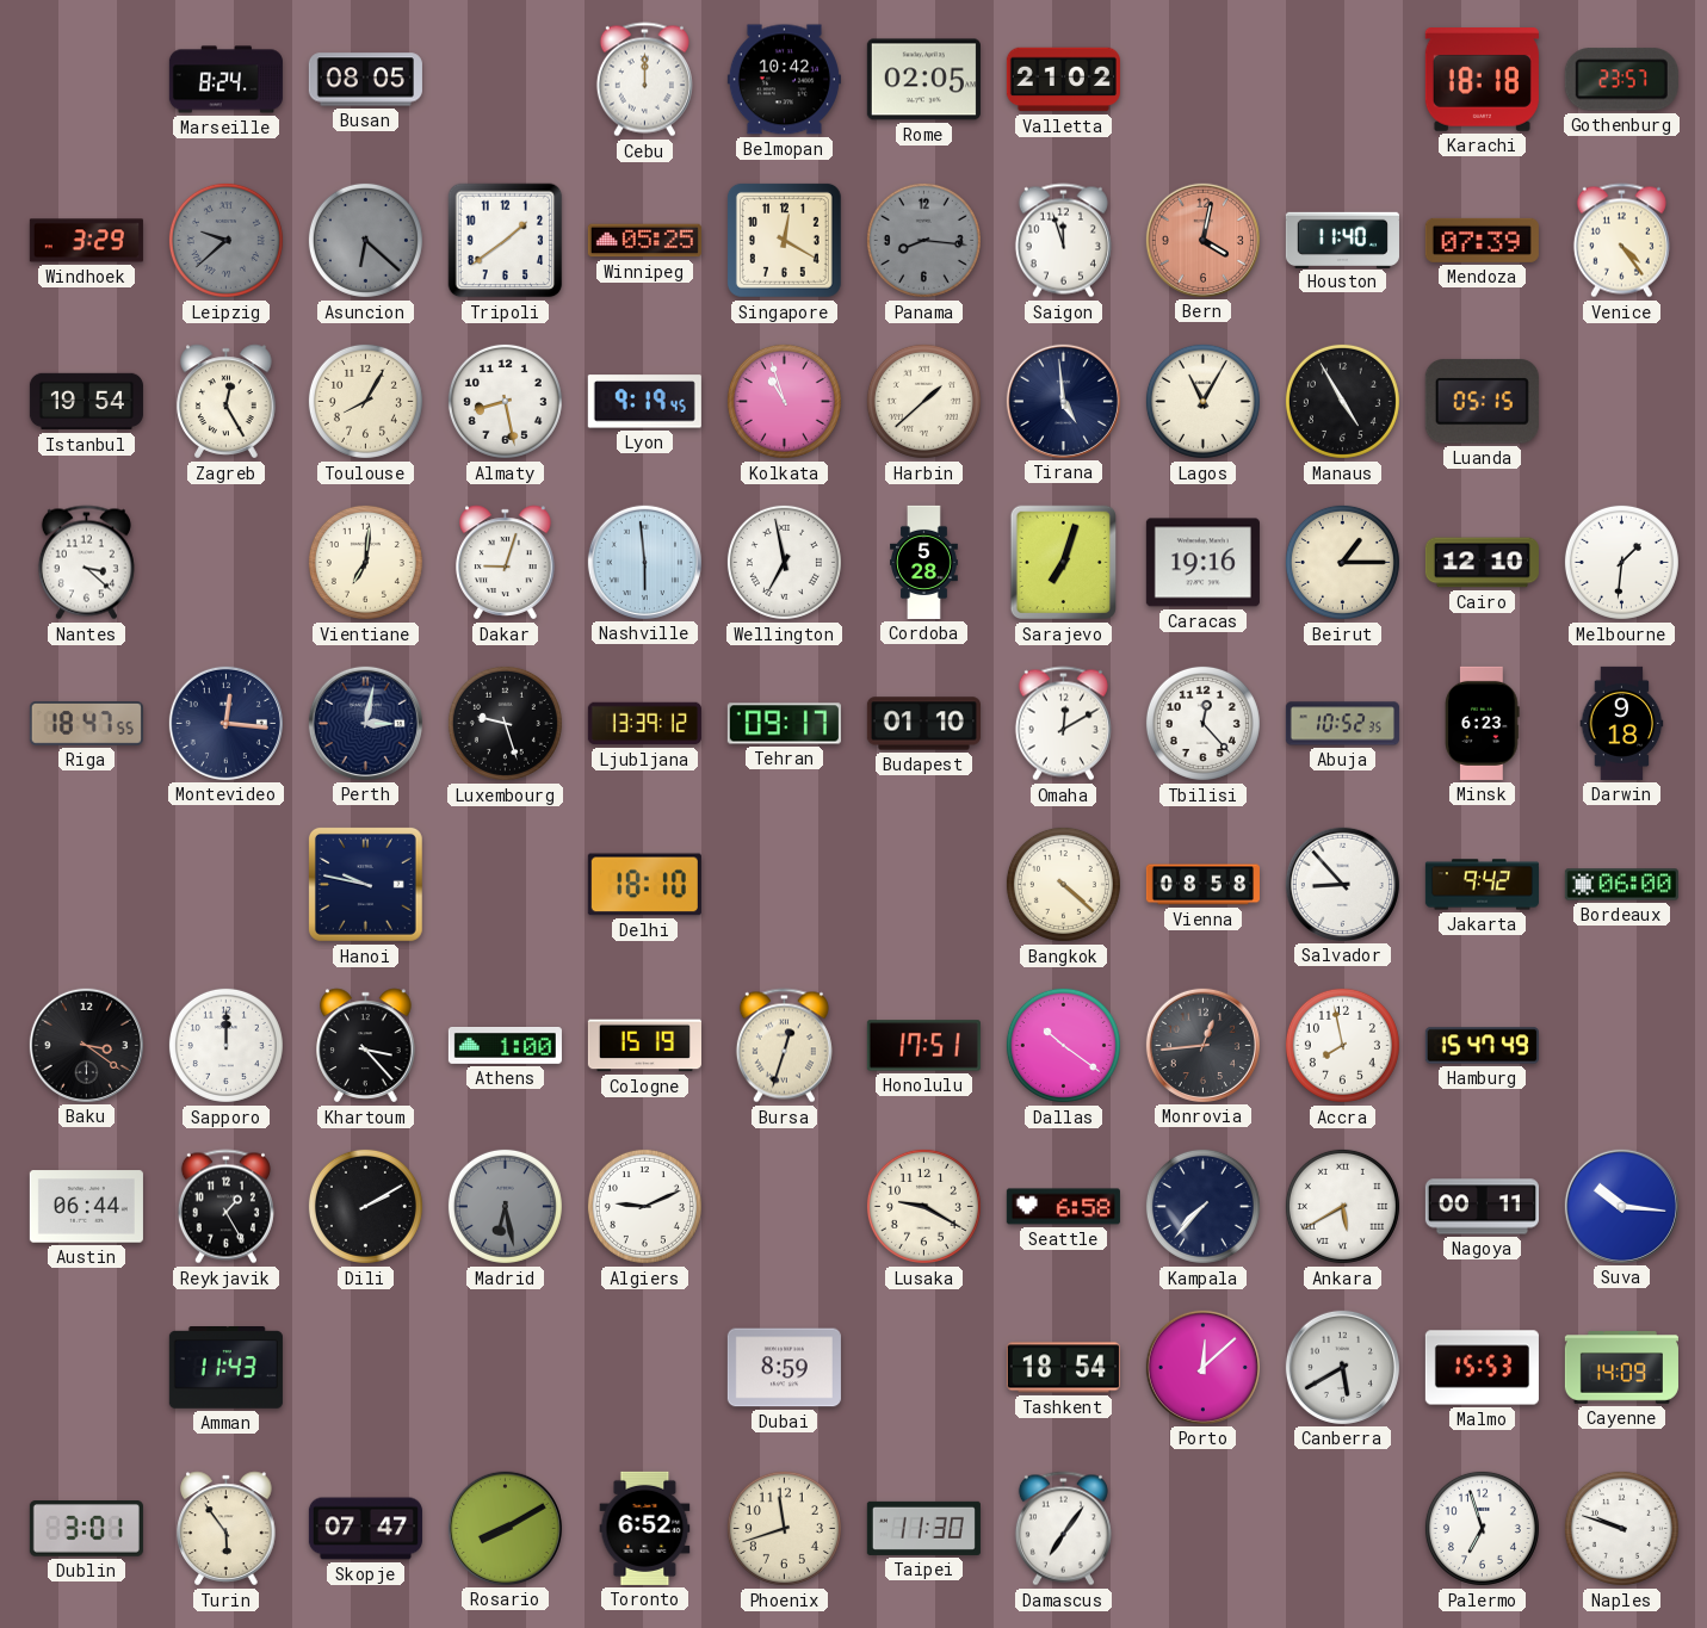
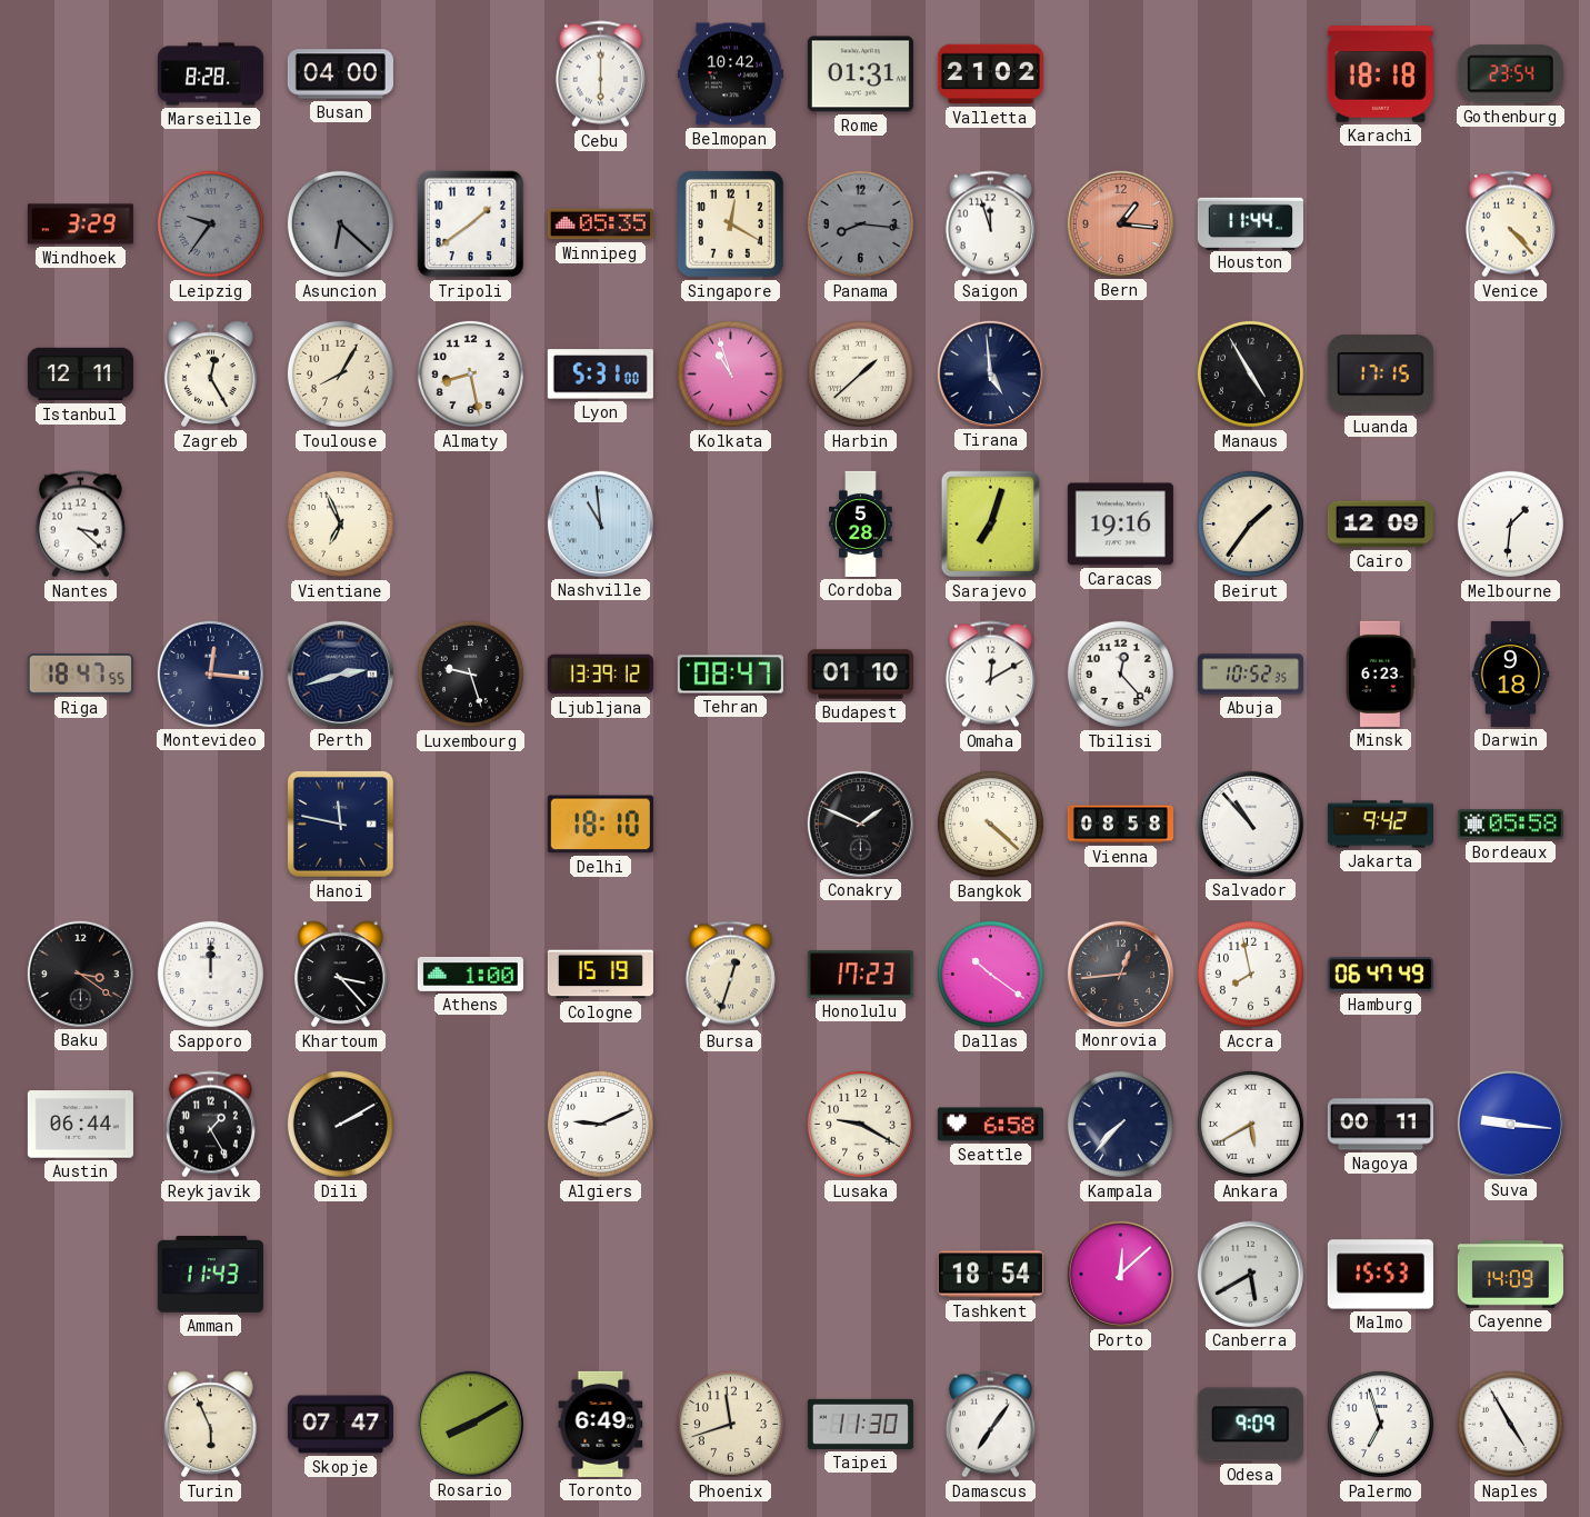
Marseille: 8:24 -> 8:28 (210, 74)
Busan: 08:05 -> 04:00 (340, 74)
Cebu: 12:00 -> 6:00 (600, 74)
Rome: 02:05 -> 01:31 (860, 74)
Gothenburg: 23:57 -> 23:54 (1510, 74)
Leipzig: 9:38 -> 9:36 (210, 223)
Winnipeg: 05:25 -> 05:35 (600, 224)
Bern: 4:02 -> 1:16 (1120, 223)
Houston: 11:40 -> 11:44 (1250, 223)
Mendoza: 07:39 -> none (1482, 240)
Venice: 4:24 -> 4:23 (1510, 224)
Istanbul: 19:54 -> 12:11 (80, 375)
Lyon: 9:19 -> 5:31 (600, 375)
Lagos: 11:05 -> none (1202, 401)
Luanda: 05:15 -> 17:15 (1380, 375)
Vientiane: 7:01 -> 6:56 (340, 523)
Dakar: 9:03 -> none (506, 563)
Nashville: 5:59 -> 10:59 (600, 523)
Wellington: 6:58 -> none (784, 562)
Beirut: 1:15 -> 1:36 (1250, 523)
Cairo: 12:10 -> 12:09 (1380, 525)
Perth: 3:02 -> 2:42 (340, 673)
Tehran: 09:17 -> 08:47 (730, 675)
Hanoi: 9:47 -> 11:47 (340, 824)
Conakry: none -> 1:49 (860, 824)
Salvador: 8:53 -> 10:53 (1250, 824)
Bordeaux: 06:00 -> 05:58 (1510, 825)
Honolulu: 17:51 -> 17:23 (860, 975)
Hamburg: 15:47 -> 06:47 (1380, 975)
Madrid: 6:28 -> none (505, 1206)
Suva: 10:16 -> 9:16 (1510, 1124)
Dubai: 8:59 -> none (784, 1368)
Dublin: 3:01 -> none (86, 1529)
Turin: 5:54 -> 5:56 (211, 1425)
Toronto: 6:52 -> 6:49 (601, 1424)
Odesa: none -> 9:09 (1250, 1425)
Naples: 9:48 -> 4:55 (1510, 1424)
